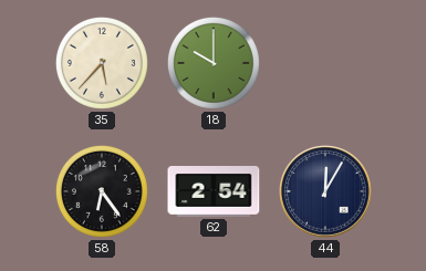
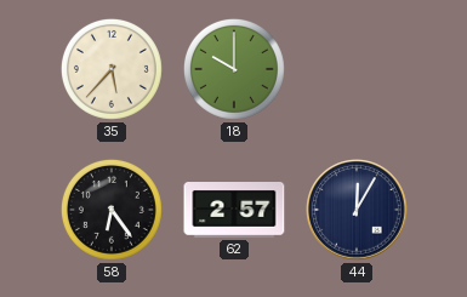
62: 2:54 -> 2:57 (234, 211)
